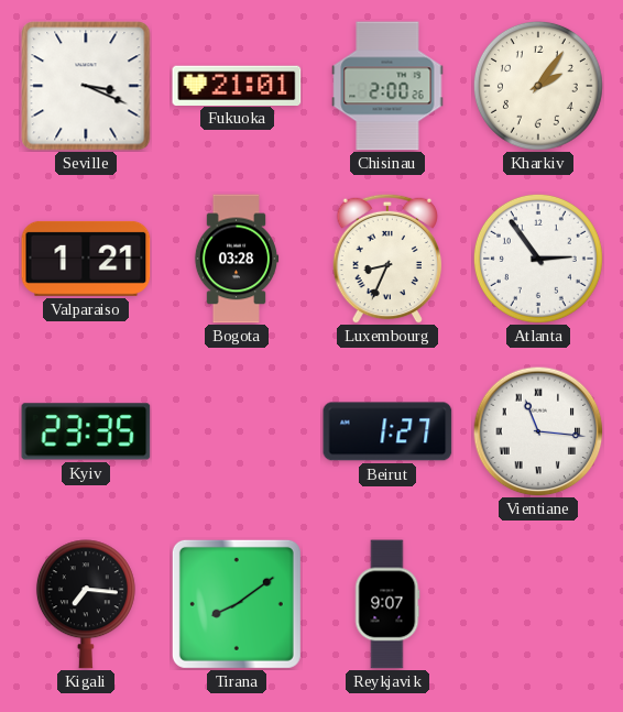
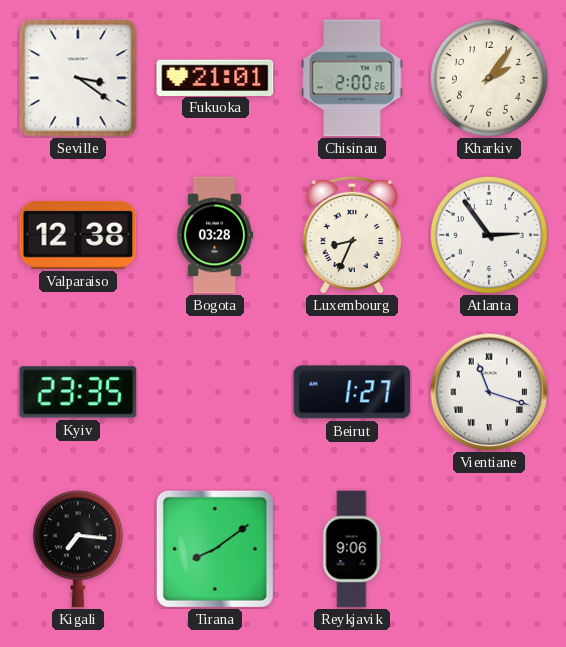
Seville: 3:19 -> 3:21 (78, 78)
Valparaiso: 1:21 -> 12:38 (78, 235)
Vientiane: 11:16 -> 11:18 (489, 392)
Reykjavik: 9:07 -> 9:06 (352, 549)
